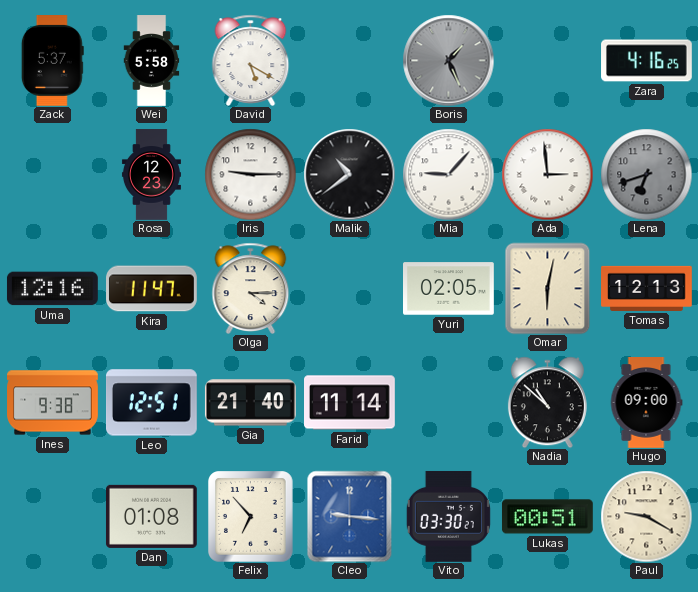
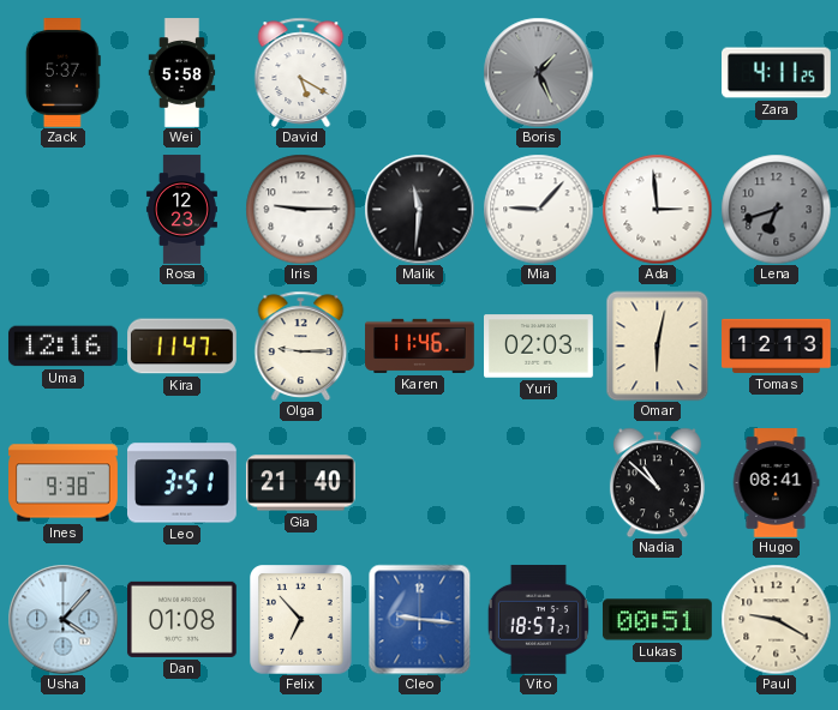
Zara: 4:16 -> 4:11 (777, 73)
Malik: 10:39 -> 11:31 (419, 209)
Olga: 4:15 -> 9:15 (301, 345)
Karen: none -> 11:46 (420, 345)
Yuri: 02:05 -> 02:03 (539, 347)
Leo: 12:51 -> 3:51 (182, 483)
Farid: 11:14 -> none (350, 403)
Hugo: 09:00 -> 08:41 (776, 483)
Usha: none -> 4:07 (62, 619)
Vito: 03:30 -> 18:57 (538, 619)
